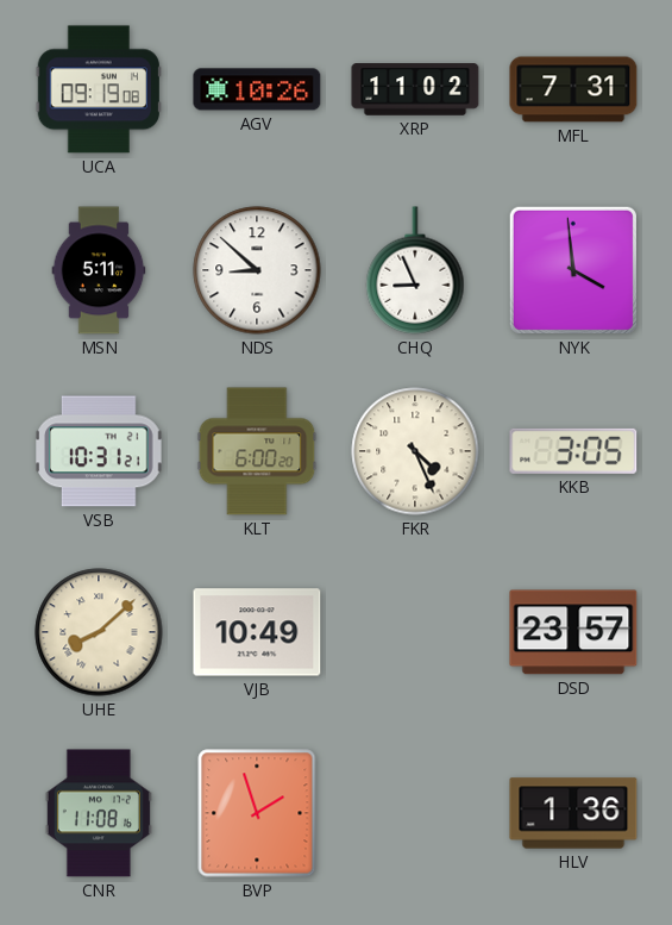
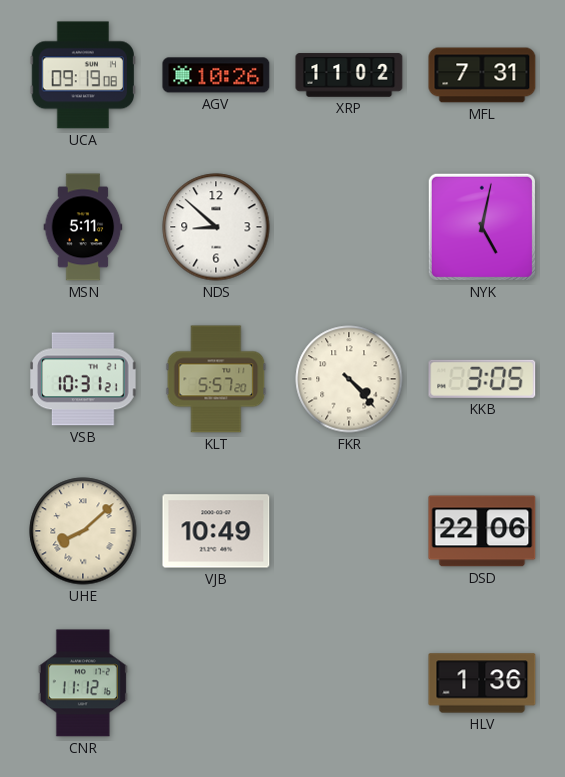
CHQ: 8:56 -> none (415, 270)
NYK: 3:59 -> 5:02 (482, 227)
KLT: 6:00 -> 5:57 (216, 379)
FKR: 4:26 -> 4:23 (349, 379)
DSD: 23:57 -> 22:06 (482, 531)
CNR: 11:08 -> 11:12 (83, 683)
BVP: 1:57 -> none (257, 813)
